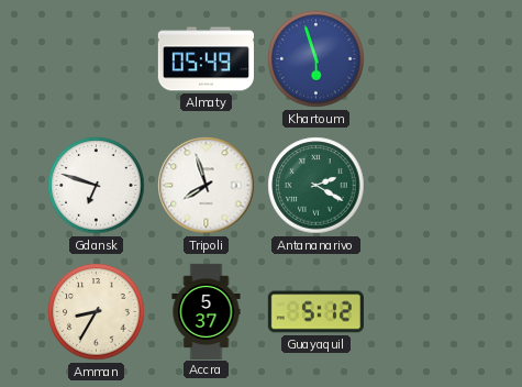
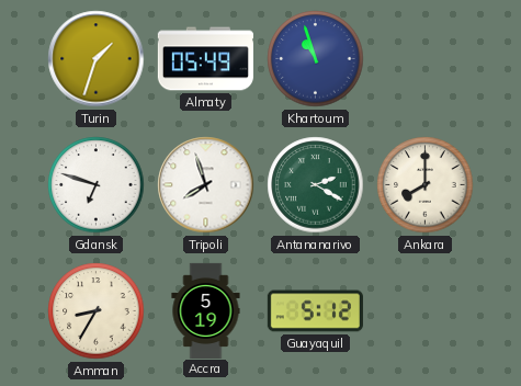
Turin: none -> 1:33 (97, 59)
Khartoum: 5:57 -> 10:57 (316, 59)
Ankara: none -> 8:00 (426, 185)
Accra: 5:37 -> 5:19 (206, 310)
